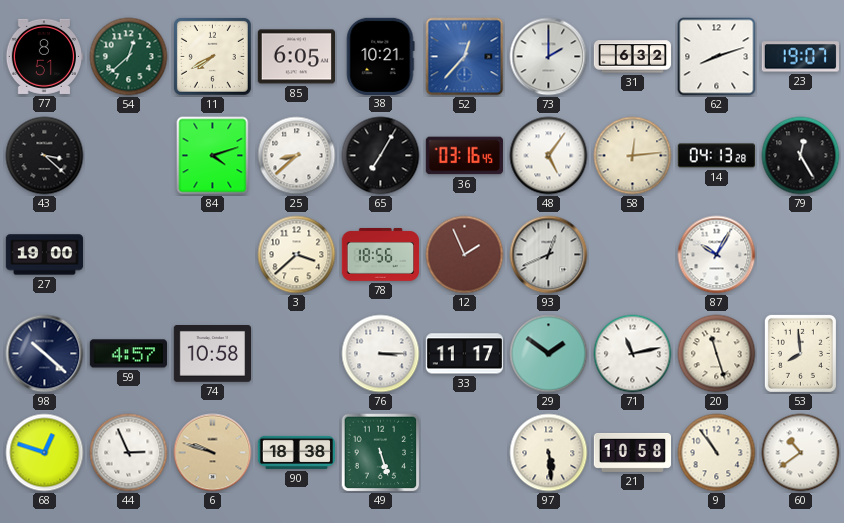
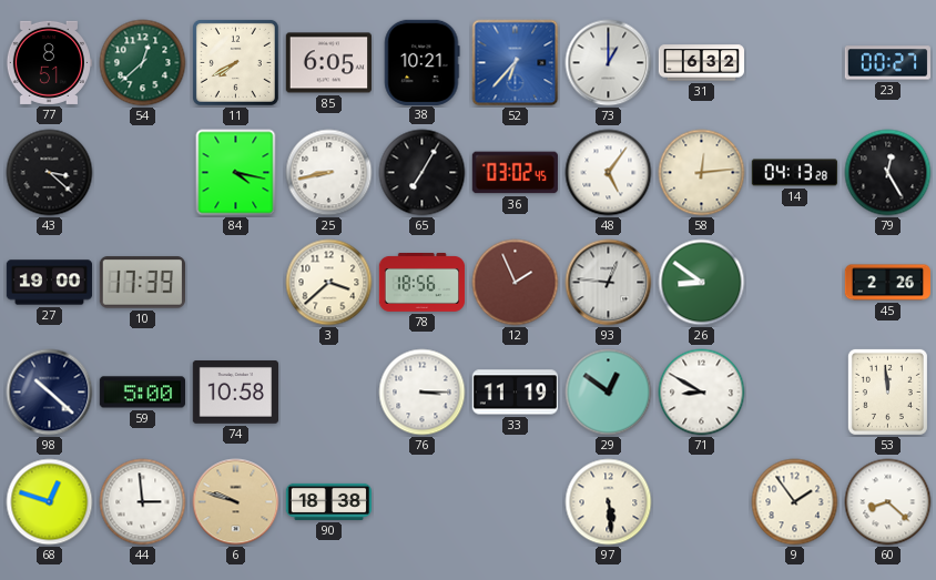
52: 12:37 -> 6:37 (516, 63)
73: 2:00 -> 1:00 (609, 63)
62: 8:12 -> none (717, 57)
23: 19:07 -> 00:27 (887, 63)
84: 4:12 -> 4:17 (236, 173)
25: 8:38 -> 8:43 (329, 173)
36: 03:16 -> 03:02 (515, 173)
10: none -> 17:39 (142, 283)
93: 12:41 -> 12:46 (609, 283)
26: none -> 8:51 (702, 283)
87: 10:05 -> none (717, 255)
45: none -> 2:26 (888, 283)
59: 4:57 -> 5:00 (142, 393)
33: 11:17 -> 11:19 (515, 393)
29: 1:51 -> 12:51 (609, 393)
71: 11:13 -> 8:50 (702, 393)
20: 11:27 -> none (717, 354)
53: 7:59 -> 11:59 (887, 391)
44: 2:56 -> 2:59 (143, 502)
49: 5:27 -> none (381, 453)
21: 10:58 -> none (633, 452)
9: 10:54 -> 1:54 (795, 502)
60: 10:39 -> 8:22 (888, 502)
